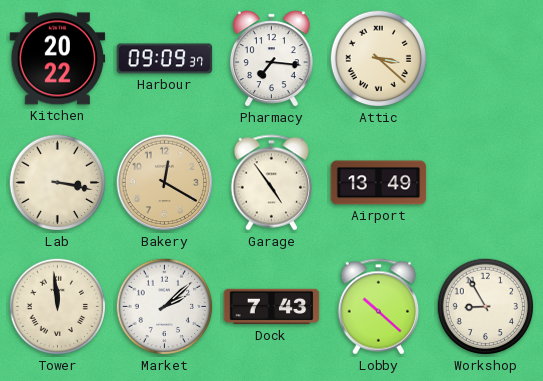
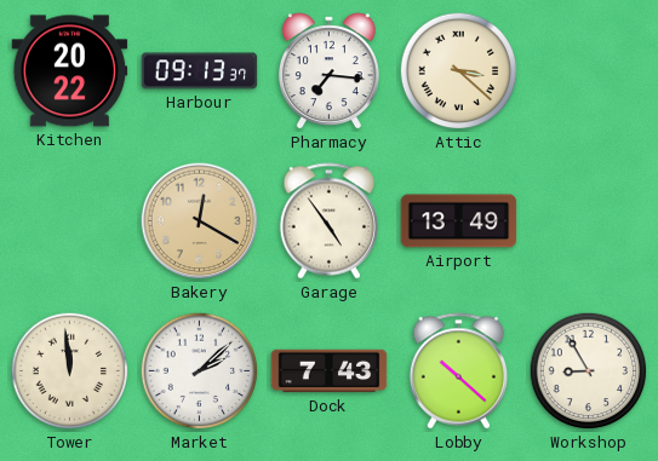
Harbour: 09:09 -> 09:13 (200, 71)
Lab: 3:17 -> none (58, 183)
